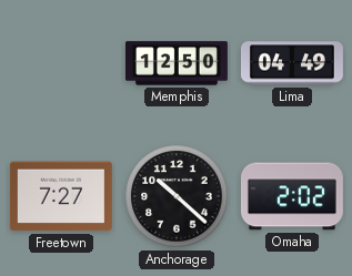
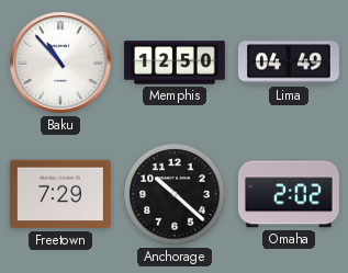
Baku: none -> 10:53 (60, 62)
Freetown: 7:27 -> 7:29 (60, 194)
